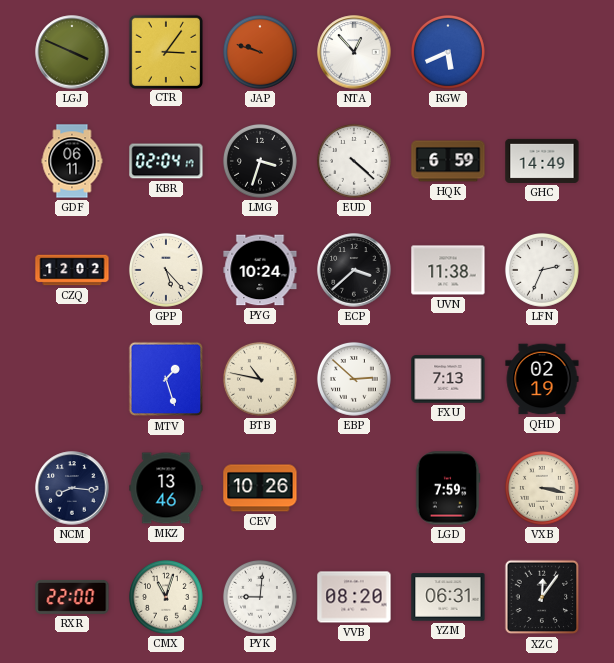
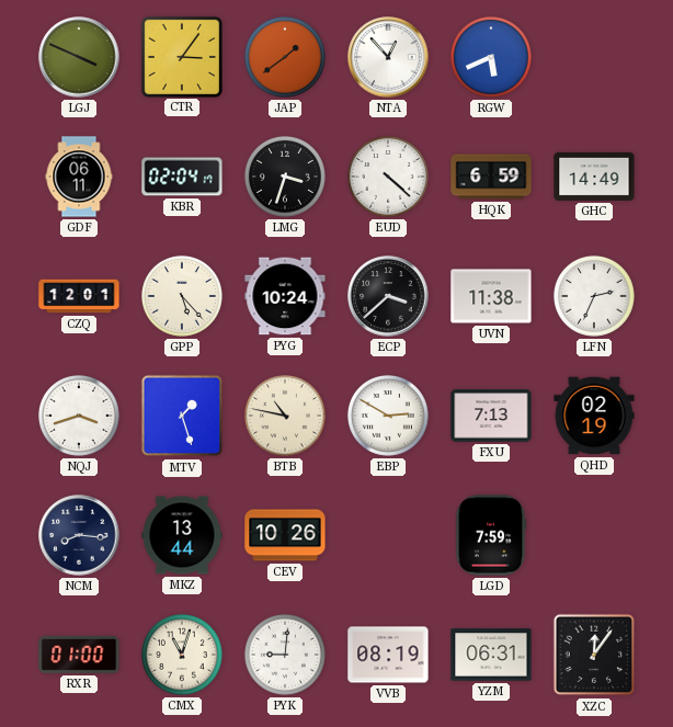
JAP: 9:48 -> 1:39 (285, 57)
CZQ: 12:02 -> 12:01 (79, 296)
NQJ: none -> 3:42 (79, 416)
EBP: 2:52 -> 2:50 (388, 416)
MKZ: 13:46 -> 13:44 (182, 535)
VXB: 3:17 -> none (542, 488)
RXR: 22:00 -> 01:00 (79, 655)
VVB: 08:20 -> 08:19 (388, 655)
